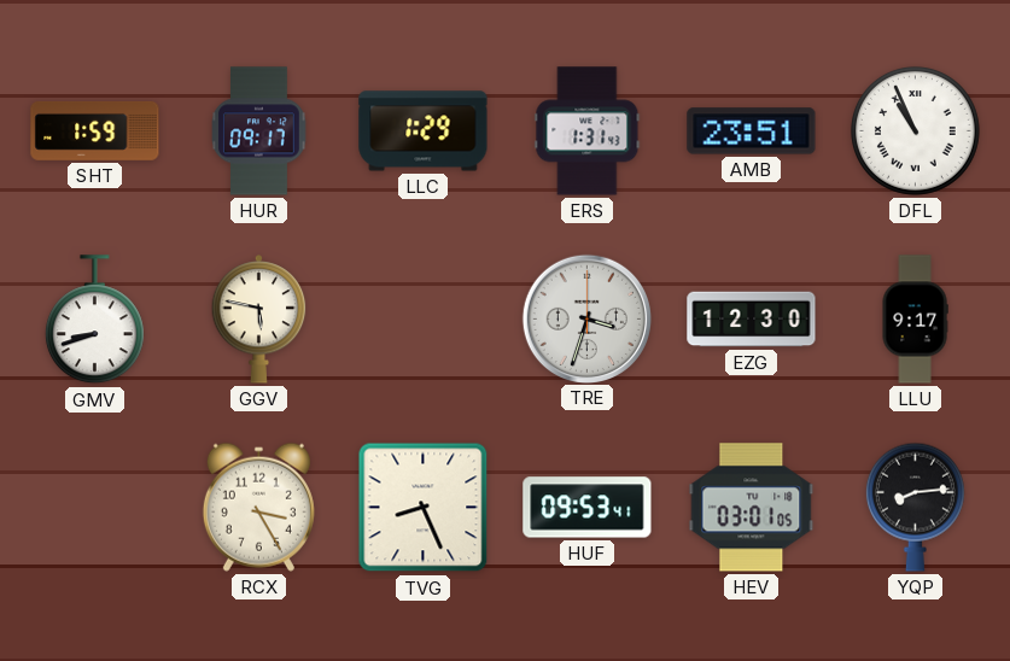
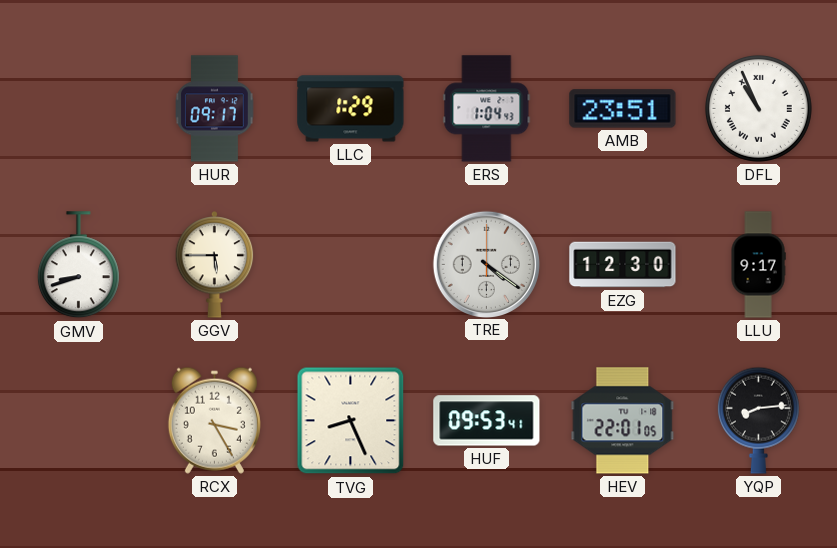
SHT: 1:59 -> none (95, 130)
ERS: 1:31 -> 1:04 (487, 109)
GGV: 5:47 -> 5:45 (215, 265)
TRE: 3:33 -> 4:21 (486, 264)
HEV: 03:01 -> 22:01 (623, 421)
